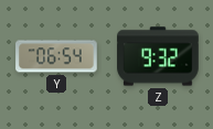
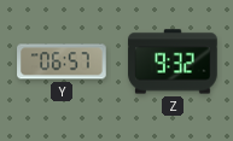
Y: 06:54 -> 06:57 (62, 61)
